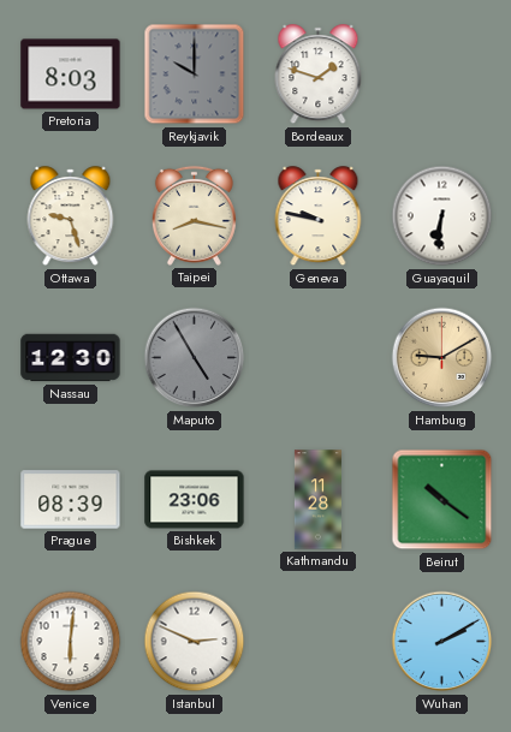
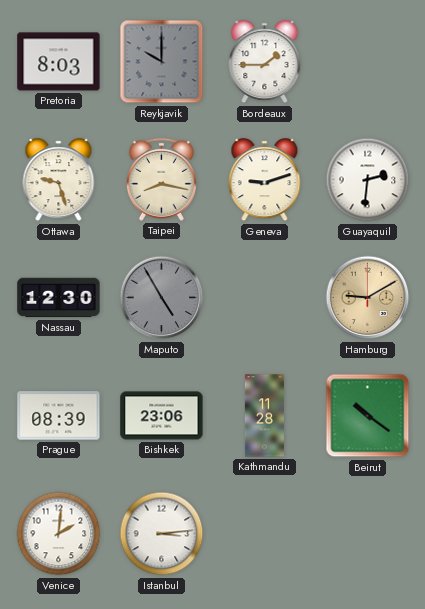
Bordeaux: 1:48 -> 1:45 (265, 62)
Geneva: 9:47 -> 9:12 (265, 180)
Guayaquil: 6:31 -> 2:31 (368, 180)
Venice: 6:01 -> 2:01 (59, 534)
Istanbul: 2:49 -> 3:14 (162, 534)
Wuhan: 2:10 -> none (442, 642)
